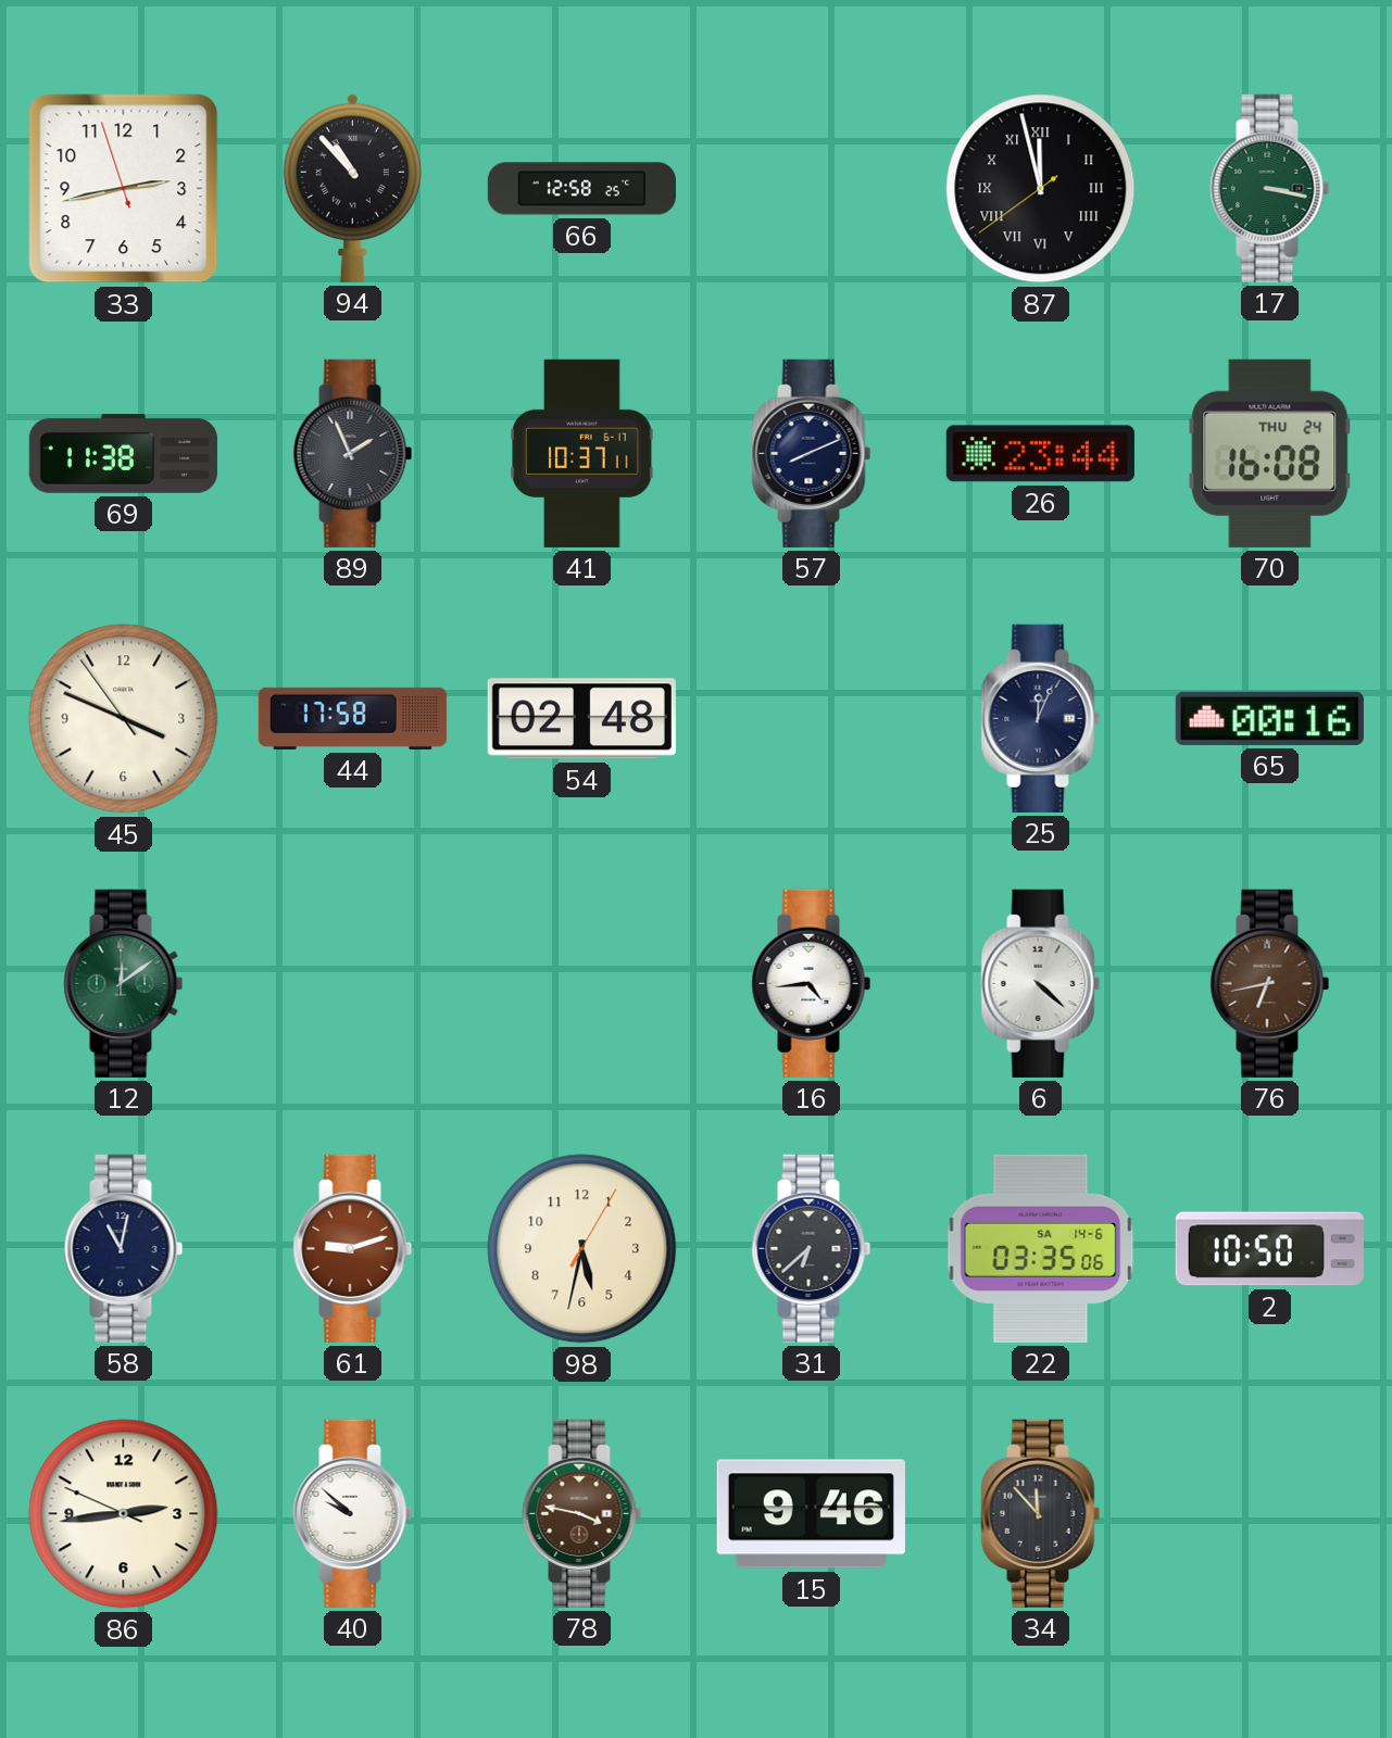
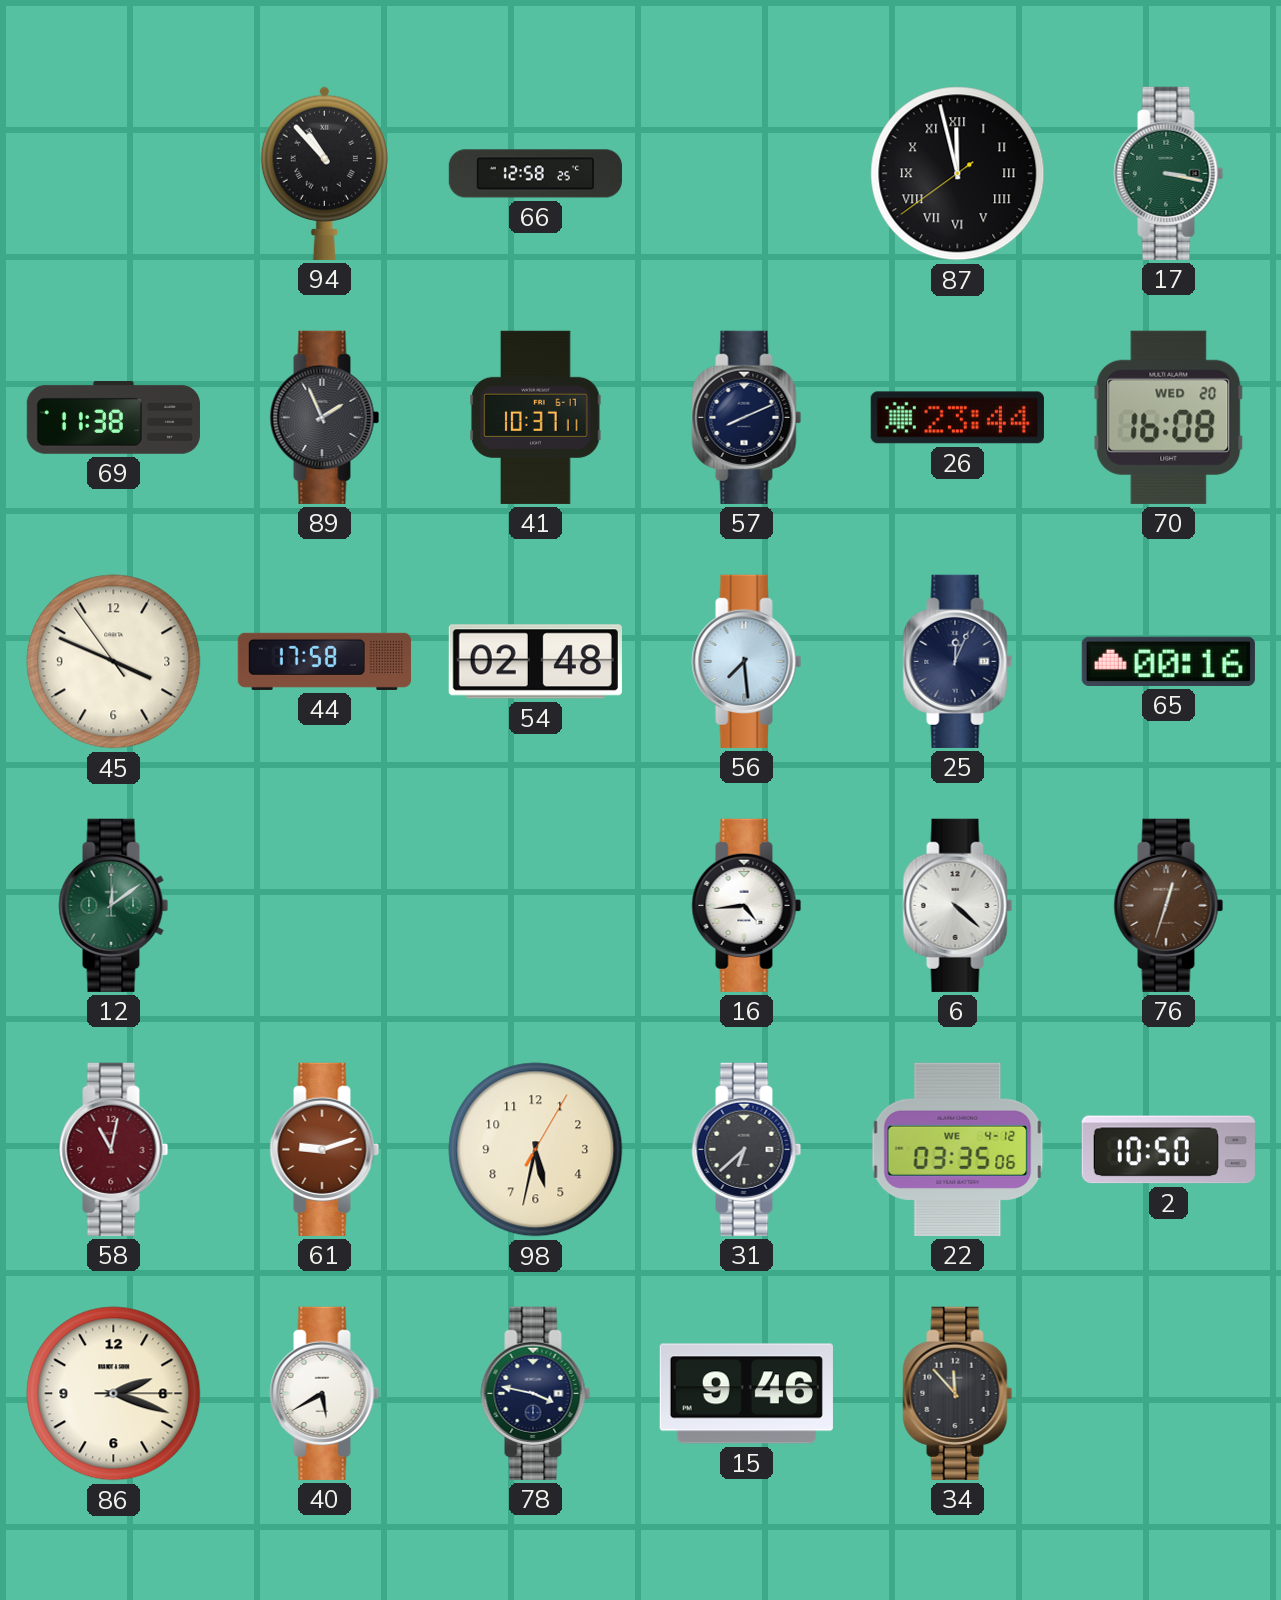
33: 2:42 -> none (124, 189)
70 date: THU 24 -> WED 20 (1169, 417)
56: none -> 7:29 (747, 661)
76: 6:43 -> 12:33 (1169, 905)
58 dial: navy -> burgundy (114, 1149)
22 date: SA 14-6 -> WE 4-12 (958, 1149)
86: 2:43 -> 2:18 (114, 1394)
40: 9:52 -> 5:40 (325, 1393)
78 dial: brown -> navy (536, 1393)
